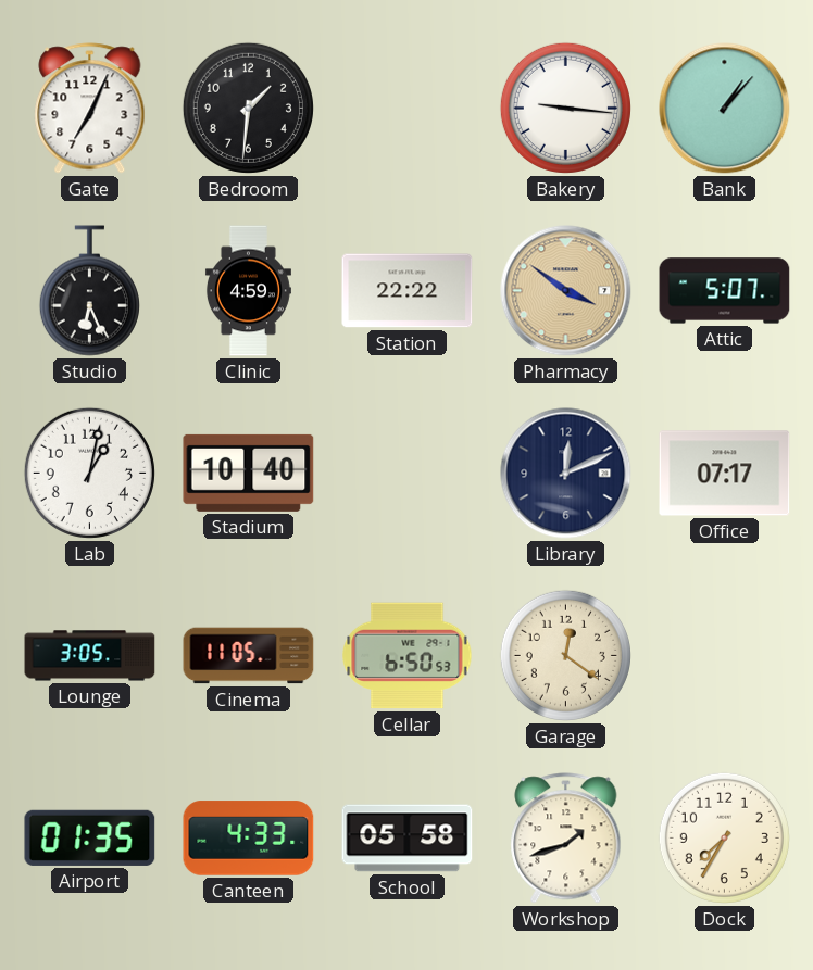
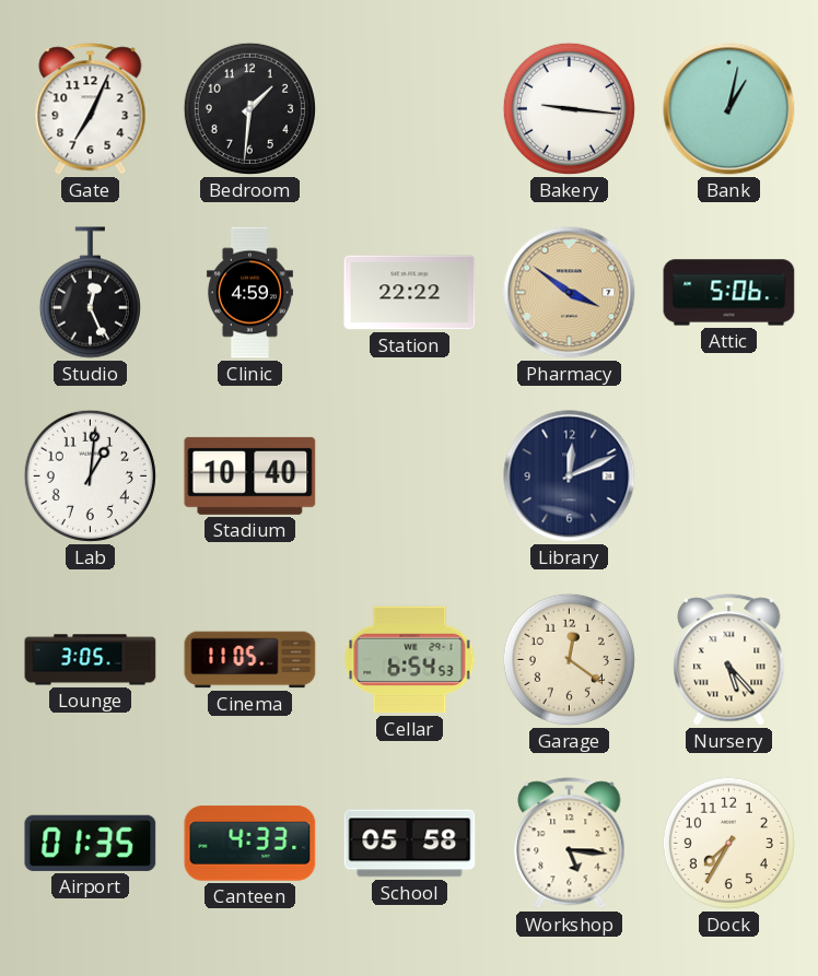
Bank: 1:07 -> 1:02 (729, 109)
Studio: 6:26 -> 12:26 (90, 293)
Attic: 5:07 -> 5:06 (729, 293)
Lab: 1:02 -> 1:01 (90, 475)
Office: 07:17 -> none (725, 474)
Cellar: 6:50 -> 6:54 (410, 660)
Nursery: none -> 5:23 (729, 660)
Workshop: 1:42 -> 5:16 (570, 844)
